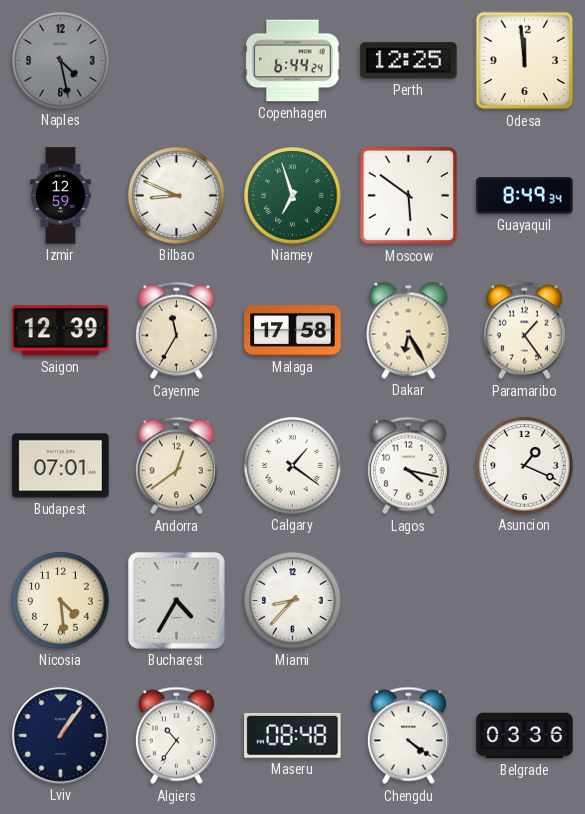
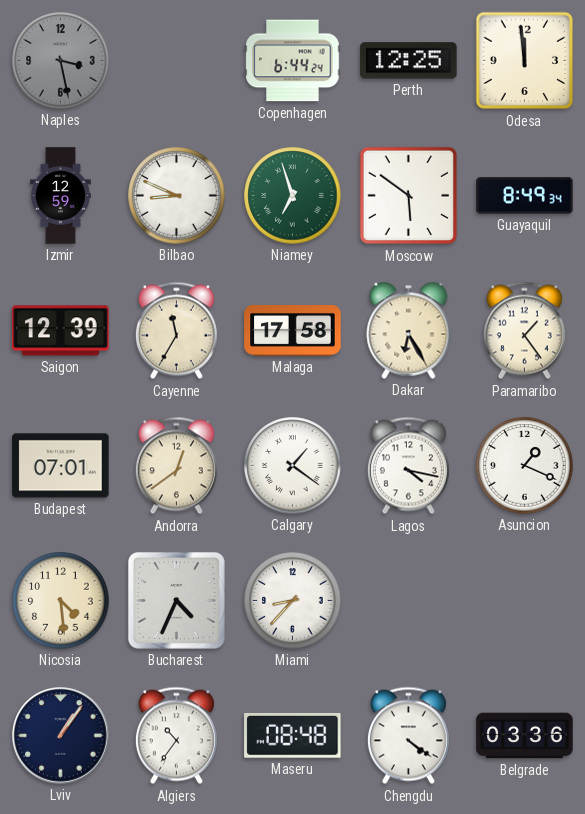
Naples: 4:28 -> 3:28 (61, 61)
Bucharest: 4:35 -> 4:34 (176, 600)
